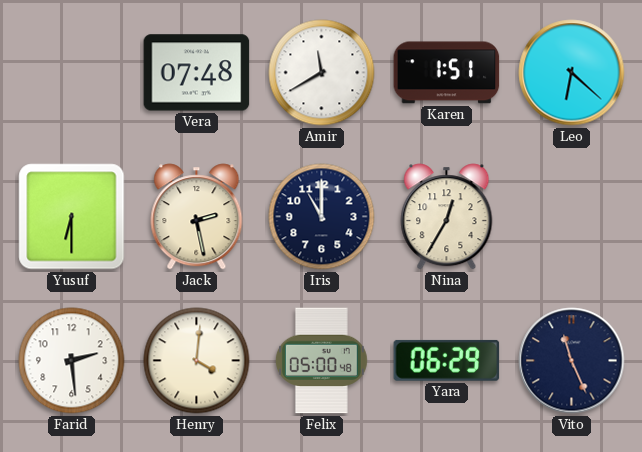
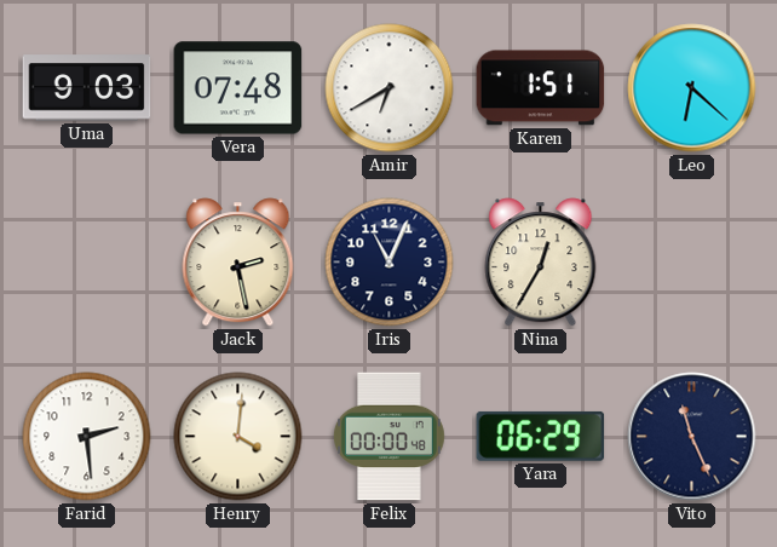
Uma: none -> 9:03 (87, 88)
Amir: 11:40 -> 6:40 (390, 88)
Yusuf: 6:30 -> none (72, 217)
Iris: 11:00 -> 11:04 (390, 263)
Felix: 05:00 -> 00:00 (388, 437)
